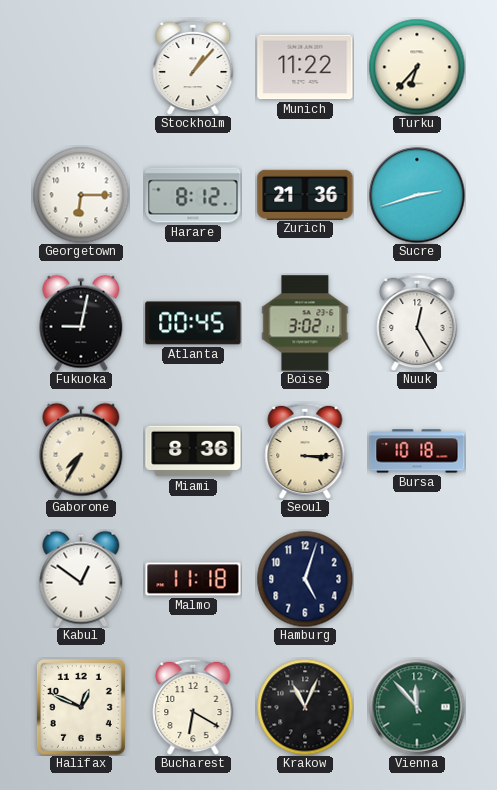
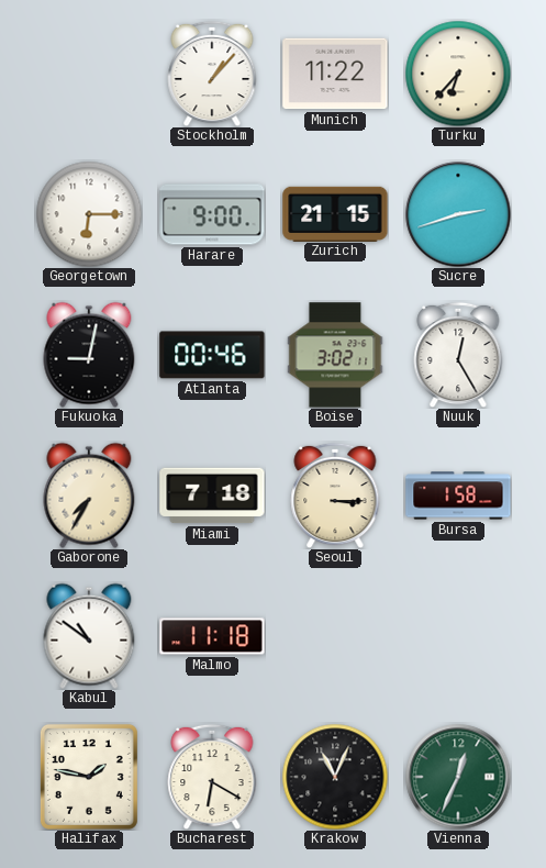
Harare: 8:12 -> 9:00 (212, 214)
Zurich: 21:36 -> 21:15 (335, 213)
Atlanta: 00:45 -> 00:46 (212, 355)
Miami: 8:36 -> 7:18 (212, 496)
Bursa: 10:18 -> 1:58 (458, 496)
Kabul: 12:51 -> 10:51 (89, 636)
Hamburg: 5:03 -> none (305, 579)
Halifax: 12:49 -> 1:47 (89, 777)
Vienna: 11:53 -> 12:34 (458, 777)
